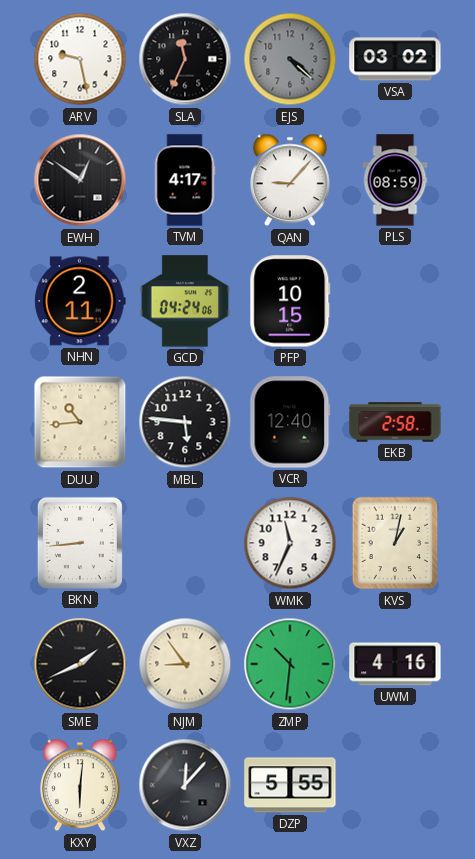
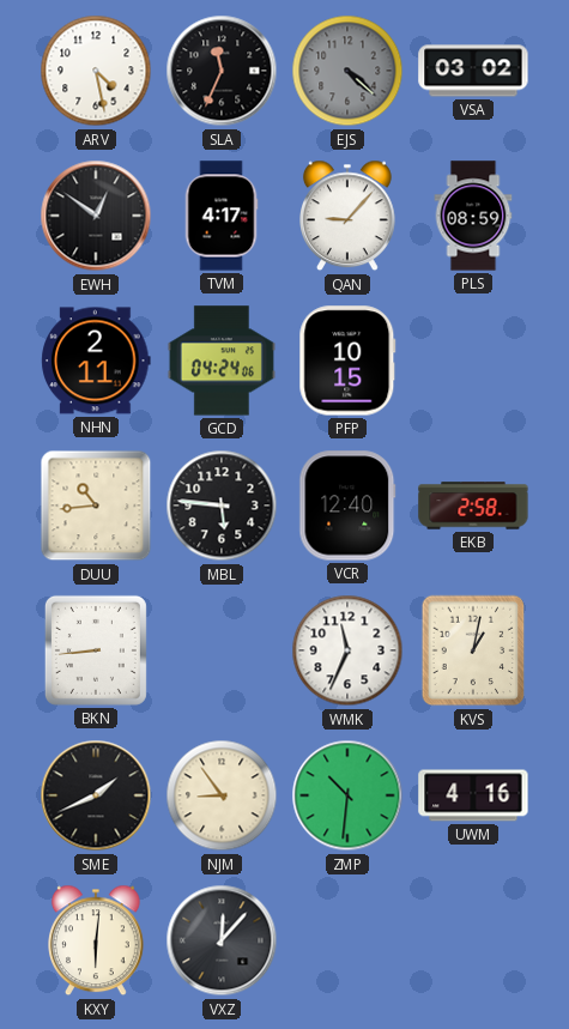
ARV: 9:28 -> 4:28 (96, 71)
DZP: 5:55 -> none (290, 785)
